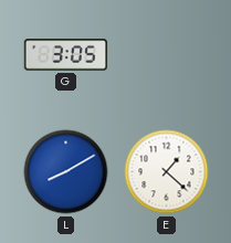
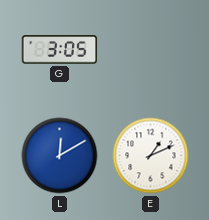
L: 8:10 -> 12:10 (60, 156)
E: 1:22 -> 1:11 (151, 156)
